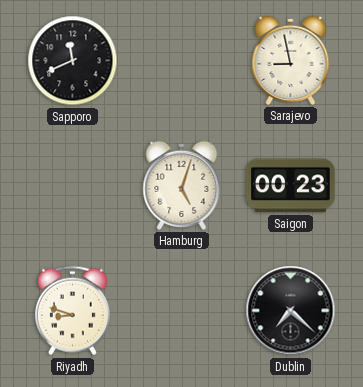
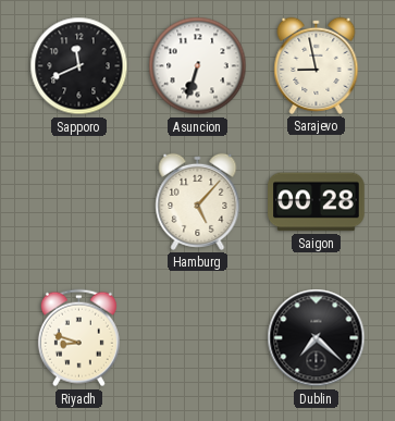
Asuncion: none -> 6:33 (198, 66)
Hamburg: 5:03 -> 5:07 (198, 201)
Saigon: 00:23 -> 00:28 (317, 202)
